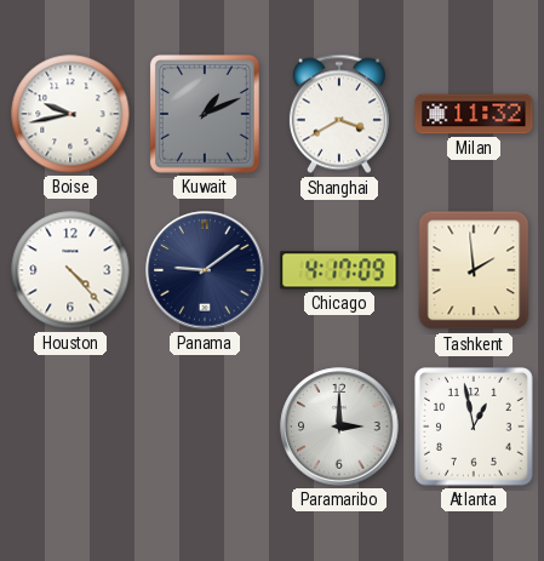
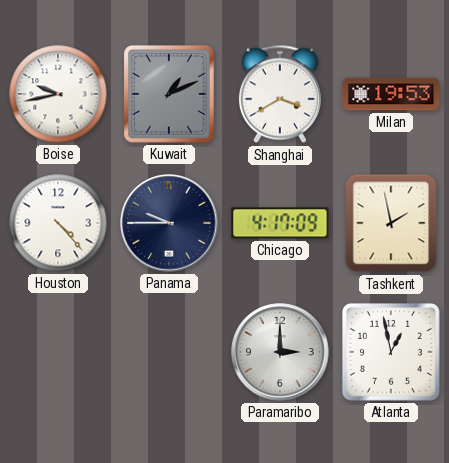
Milan: 11:32 -> 19:53 (391, 94)
Panama: 9:09 -> 9:45 (169, 223)
Tashkent: 1:59 -> 1:58 (391, 223)
